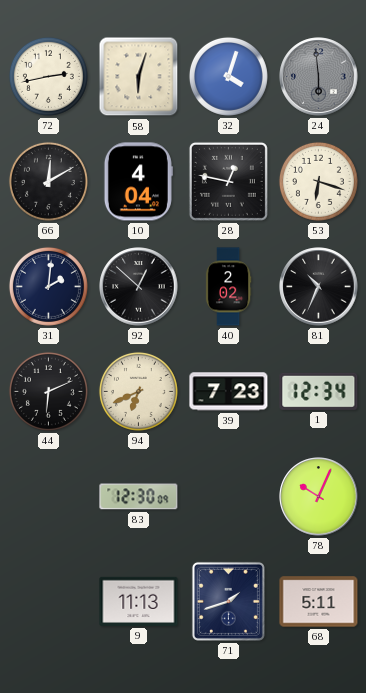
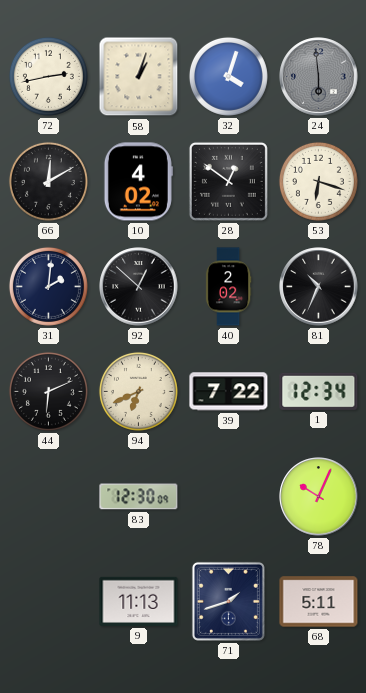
58: 6:03 -> 1:03 (139, 77)
10: 4:04 -> 4:02 (138, 182)
28: 12:47 -> 12:51 (228, 181)
39: 7:23 -> 7:22 (229, 392)
